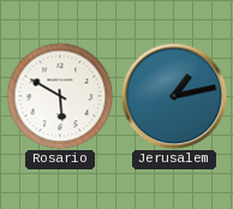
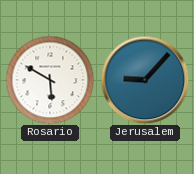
Jerusalem: 1:13 -> 9:07 (145, 80)
